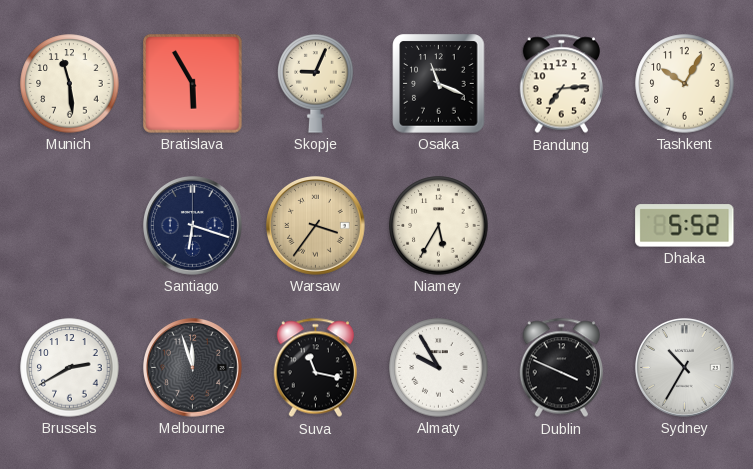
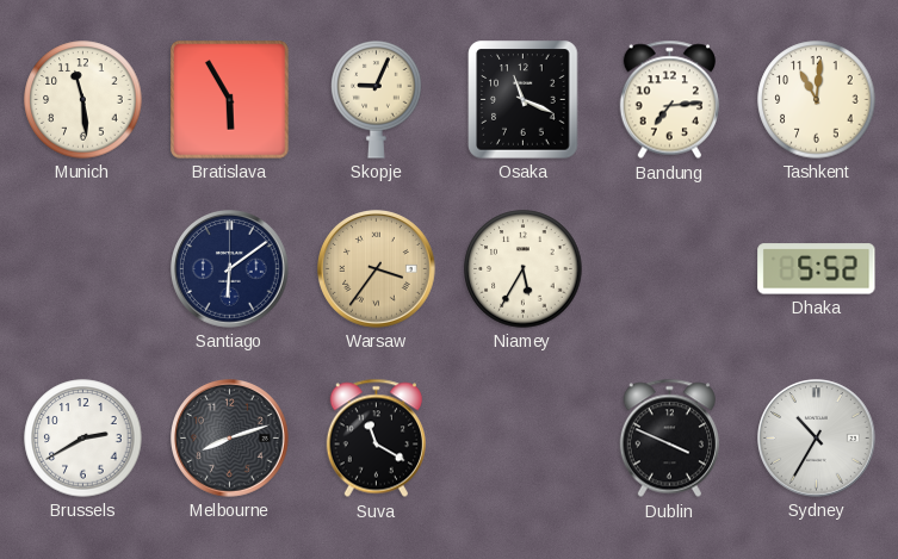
Tashkent: 10:05 -> 11:01 (817, 100)
Santiago: 6:18 -> 6:09 (230, 269)
Melbourne: 11:57 -> 8:12 (230, 439)
Suva: 11:17 -> 11:20 (376, 439)
Almaty: 9:55 -> none (439, 368)
